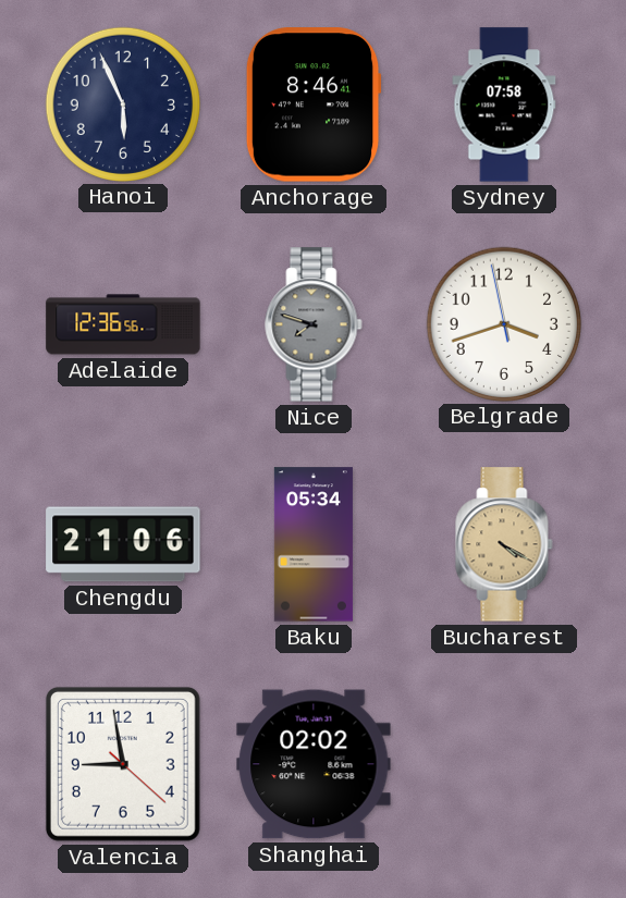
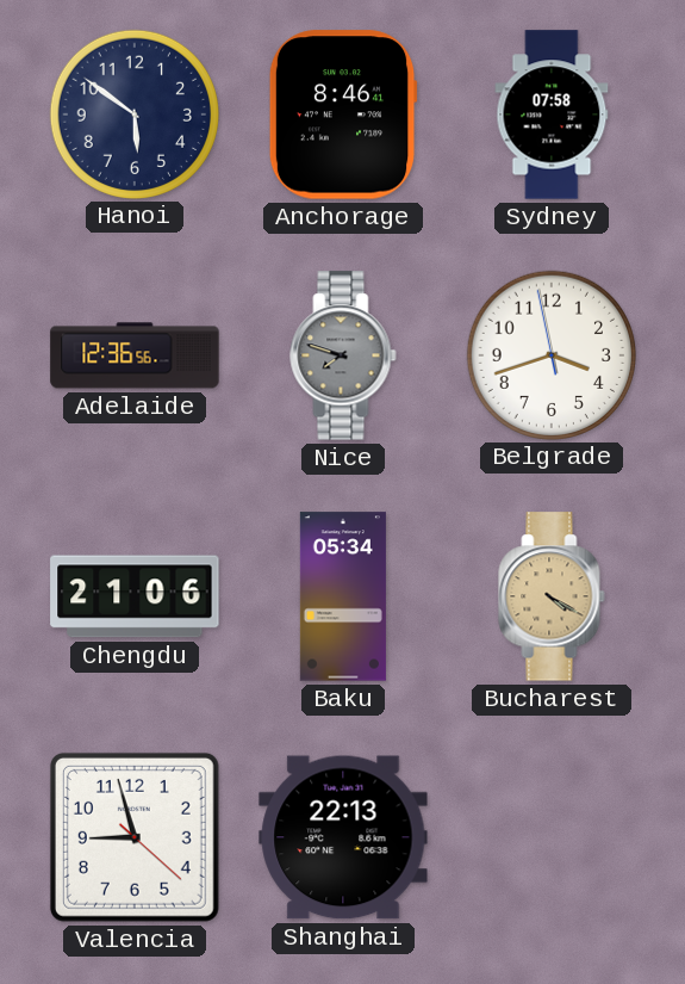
Hanoi: 5:56 -> 5:51 (133, 113)
Valencia: 8:58 -> 8:57 (135, 837)
Shanghai: 02:02 -> 22:13 (343, 837)
